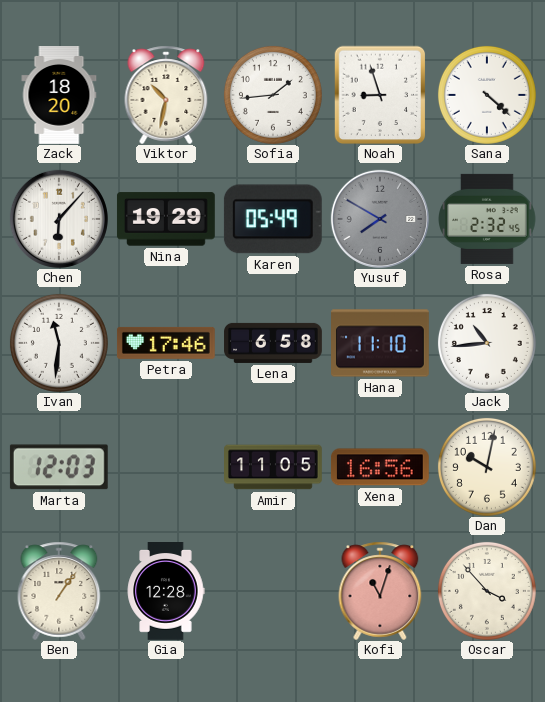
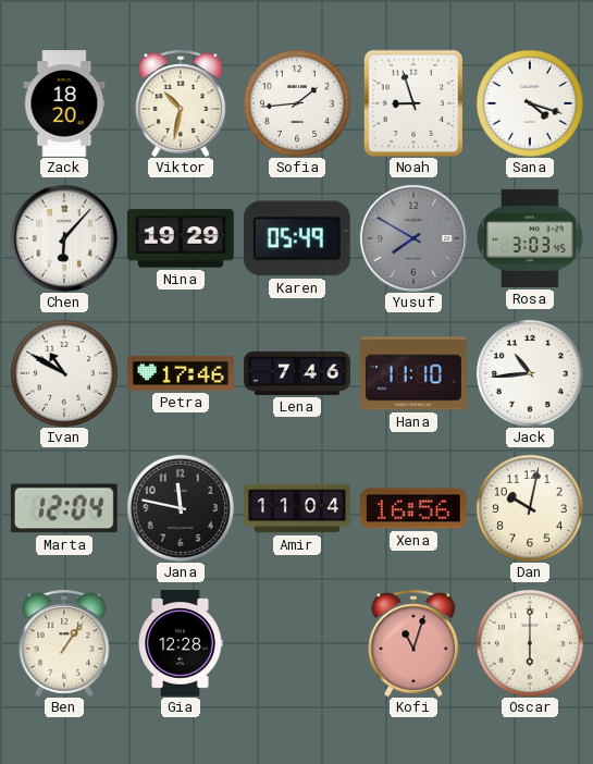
Sana: 4:22 -> 4:18 (530, 103)
Rosa: 2:32 -> 3:03 (530, 238)
Ivan: 11:31 -> 10:50 (64, 373)
Lena: 6:58 -> 7:46 (297, 373)
Marta: 12:03 -> 12:04 (64, 508)
Jana: none -> 11:47 (181, 508)
Amir: 11:05 -> 11:04 (298, 508)
Oscar: 3:53 -> 6:00 (530, 643)
